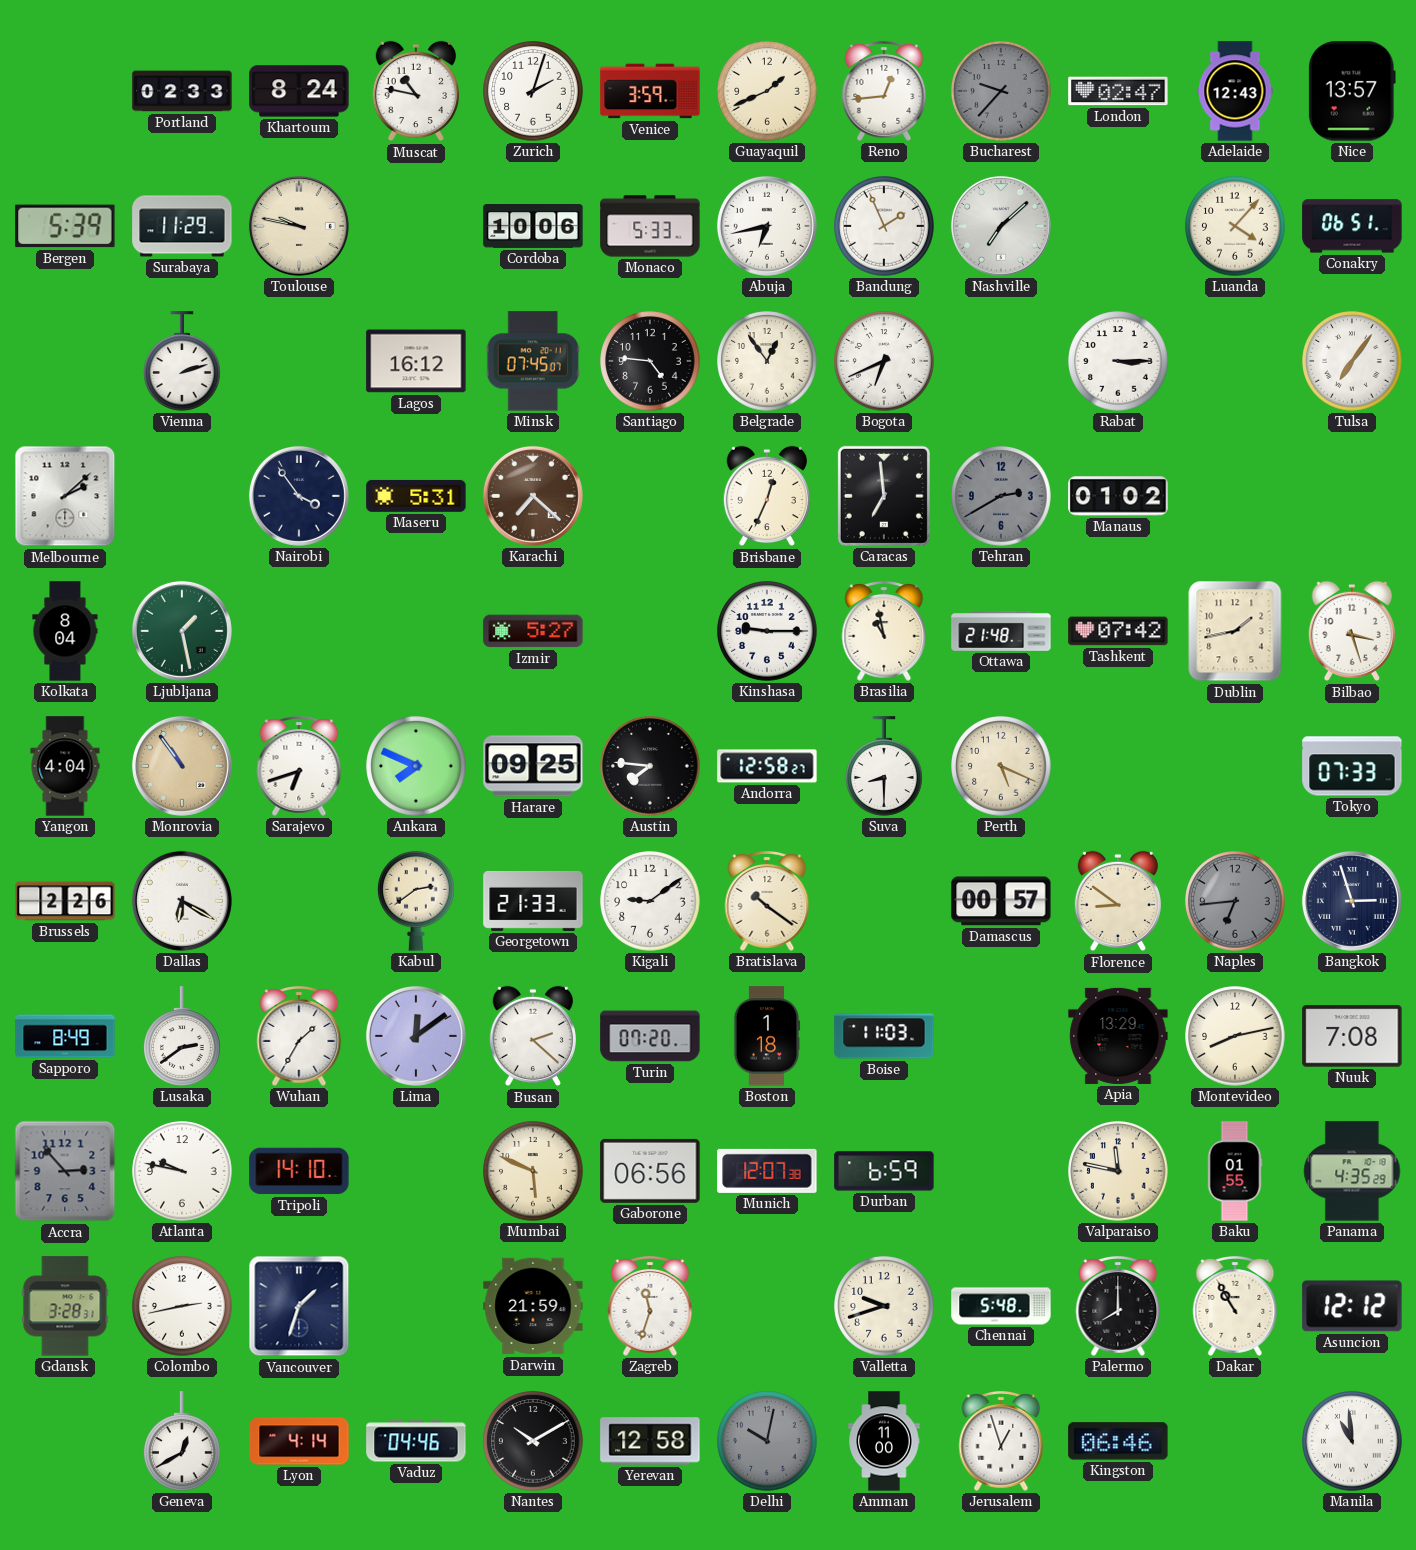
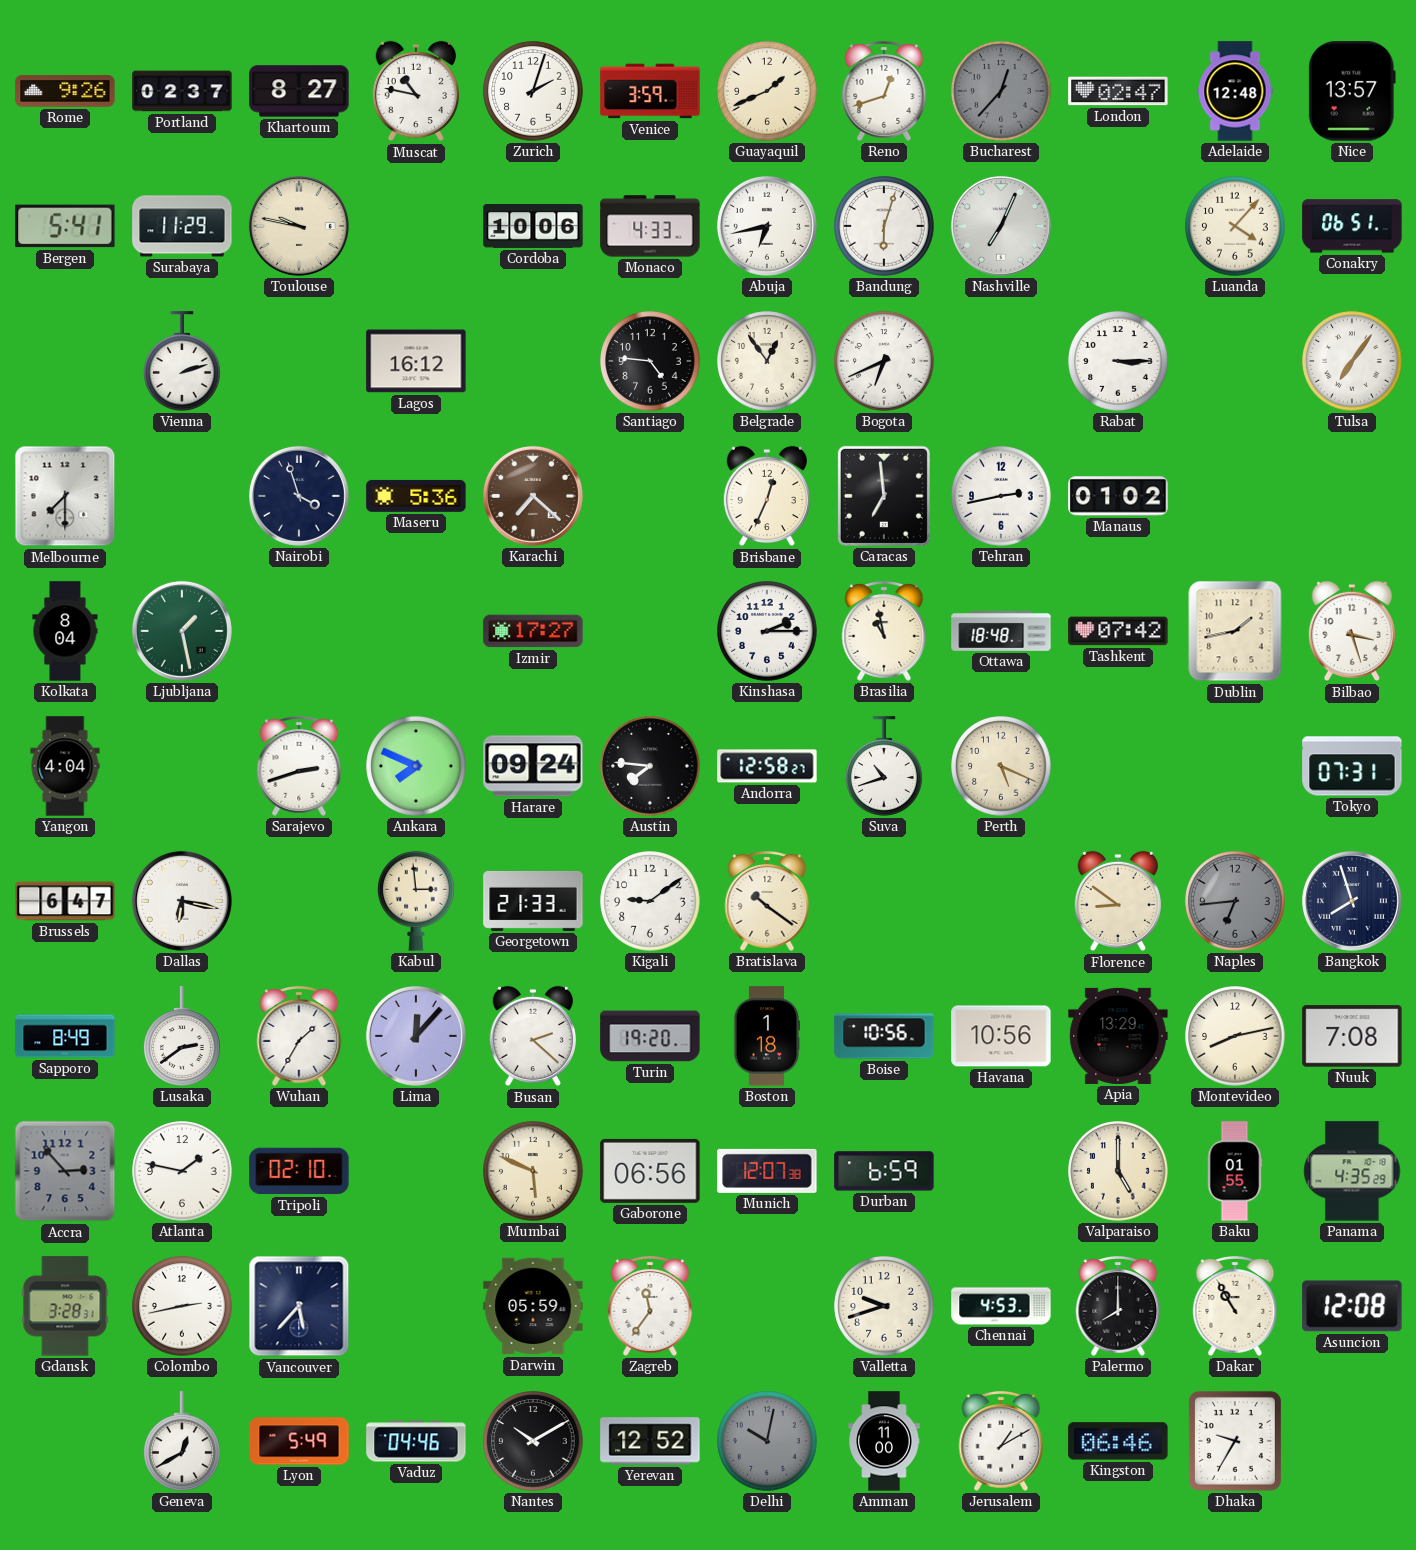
Rome: none -> 9:26 (65, 91)
Portland: 02:33 -> 02:37 (182, 91)
Khartoum: 8:24 -> 8:27 (299, 91)
Reno: 12:44 -> 12:42 (884, 92)
Bucharest: 9:37 -> 12:37 (1001, 91)
Adelaide: 12:43 -> 12:48 (1235, 91)
Bergen: 5:39 -> 5:41 (65, 226)
Monaco: 5:33 -> 4:33 (650, 226)
Bandung: 1:56 -> 6:03 (884, 226)
Nashville: 7:08 -> 7:04 (1001, 226)
Minsk: 07:45 -> none (533, 361)
Melbourne: 2:08 -> 7:30 (65, 496)
Nairobi: 3:54 -> 3:57 (299, 496)
Maseru: 5:31 -> 5:36 (416, 496)
Tehran: 2:40 -> 2:43 (1001, 496)
Tehran dial: grey -> white (1001, 496)
Izmir: 5:27 -> 17:27 (533, 631)
Kinshasa: 9:15 -> 2:15 (767, 631)
Ottawa: 21:48 -> 18:48 (1001, 631)
Monrovia: 10:54 -> none (182, 766)
Sarajevo: 6:42 -> 2:42 (299, 767)
Harare: 09:25 -> 09:24 (533, 766)
Suva: 8:30 -> 10:42 (884, 766)
Tokyo: 07:33 -> 07:31 (1352, 766)
Brussels: 2:26 -> 6:47 (65, 901)
Dallas: 6:20 -> 6:17 (182, 901)
Kabul: 2:39 -> 2:59 (416, 901)
Damascus: 00:57 -> none (1001, 901)
Bangkok: 2:57 -> 7:57 (1352, 901)
Lima: 12:09 -> 12:07 (416, 1036)
Turin: 07:20 -> 19:20 (650, 1036)
Boise: 11:03 -> 10:56 (884, 1036)
Havana: none -> 10:56 (1001, 1036)
Atlanta: 9:47 -> 1:47 (182, 1171)
Tripoli: 14:10 -> 02:10 (299, 1171)
Valparaiso: 11:47 -> 5:00 (1118, 1171)
Vancouver: 1:33 -> 5:37 (299, 1306)
Darwin: 21:59 -> 05:59 (533, 1306)
Zagreb: 11:33 -> 11:36 (650, 1307)
Chennai: 5:48 -> 4:53 (1001, 1306)
Asuncion: 12:12 -> 12:08 (1352, 1306)
Lyon: 4:14 -> 5:49 (299, 1441)
Yerevan: 12:58 -> 12:52 (650, 1441)
Jerusalem: 12:57 -> 1:10 (1001, 1442)
Dhaka: none -> 9:35 (1235, 1441)
Manila: 10:59 -> none (1352, 1441)
